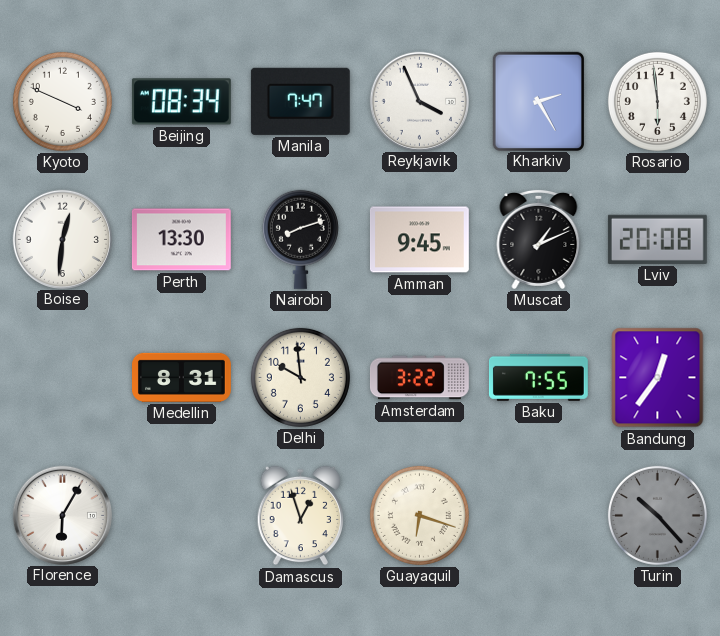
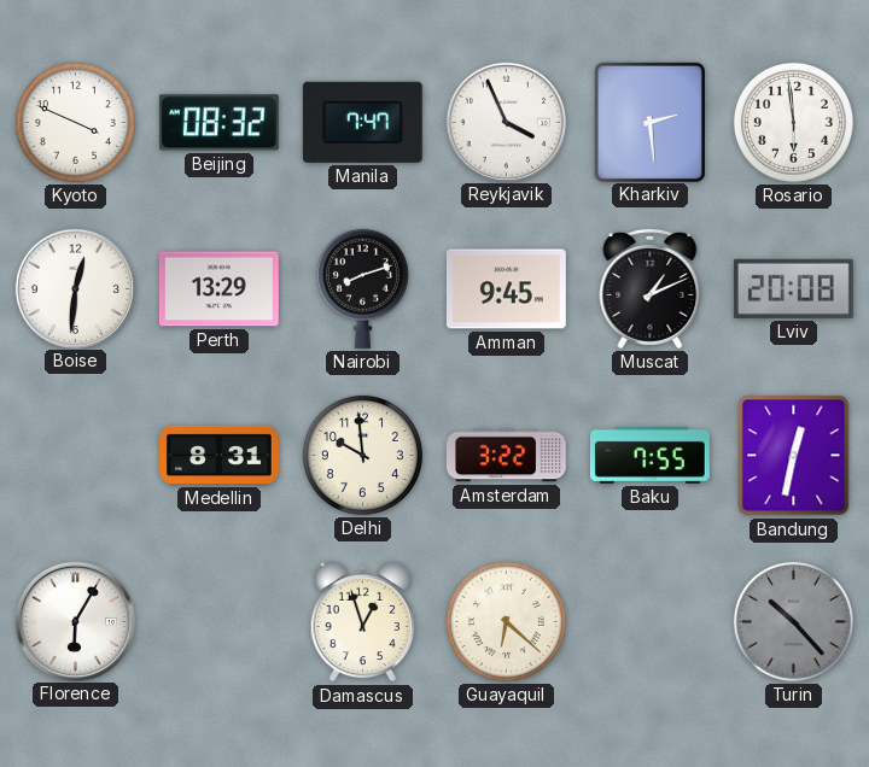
Beijing: 08:34 -> 08:32 (218, 123)
Kharkiv: 2:25 -> 2:29 (649, 122)
Perth: 13:30 -> 13:29 (218, 289)
Bandung: 12:36 -> 12:32 (794, 456)
Guayaquil: 6:18 -> 6:22 (506, 621)
